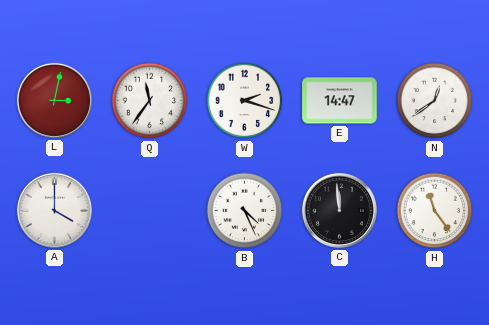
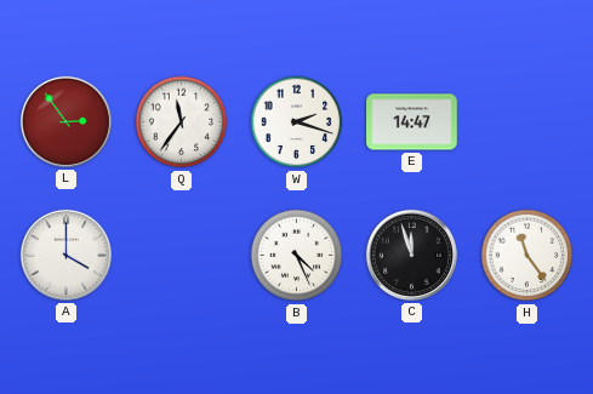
L: 3:02 -> 2:54 (65, 121)
N: 12:39 -> none (435, 101)
C: 11:59 -> 11:57 (411, 255)
